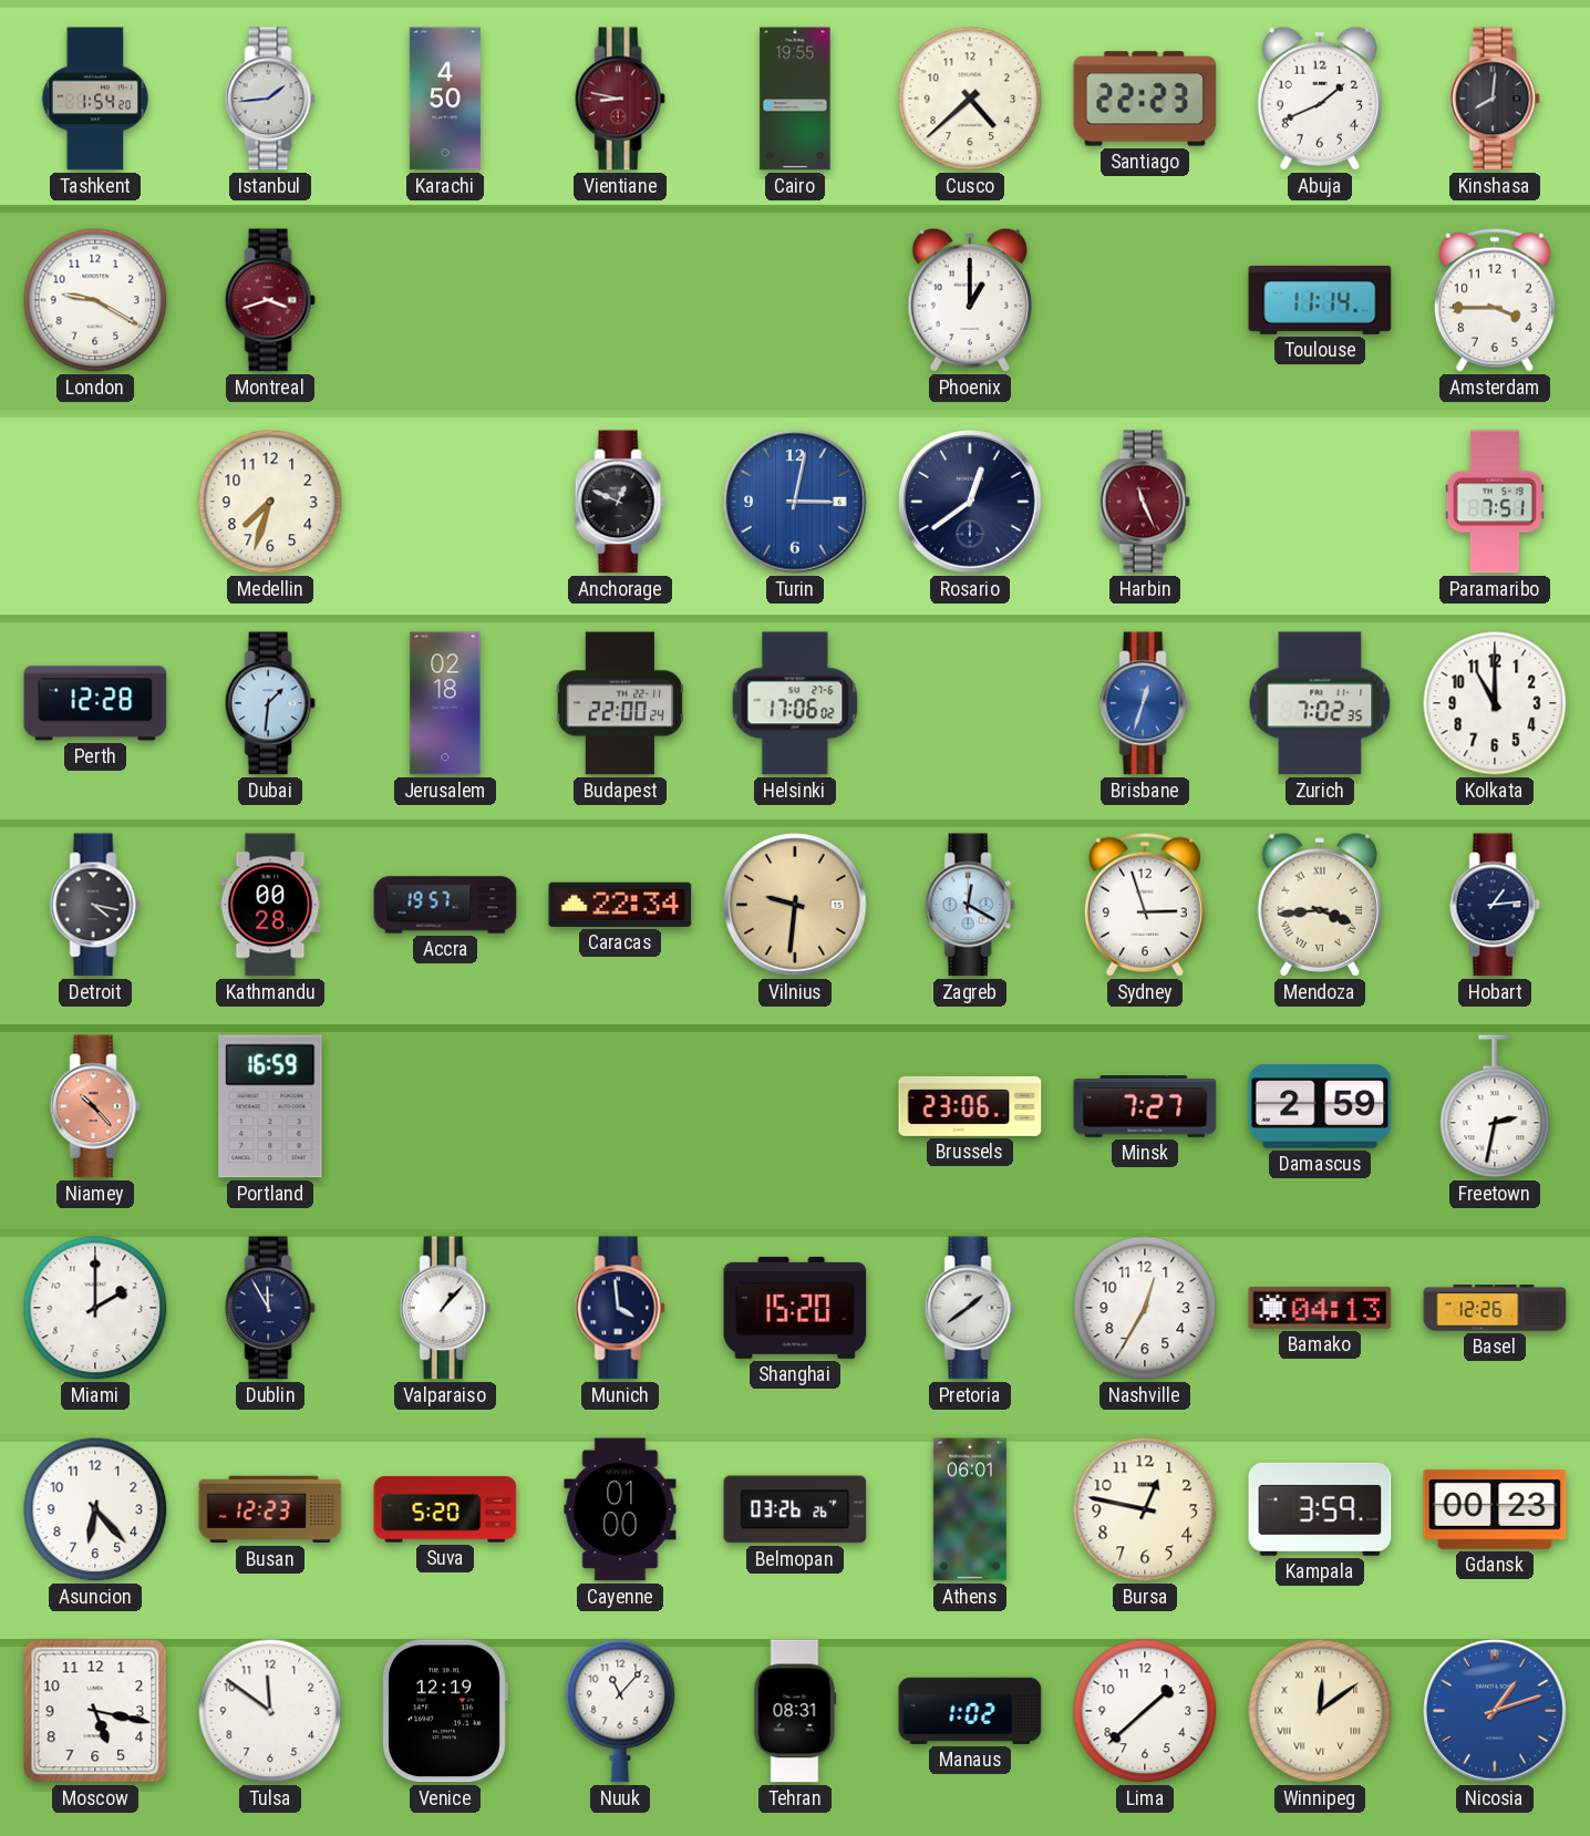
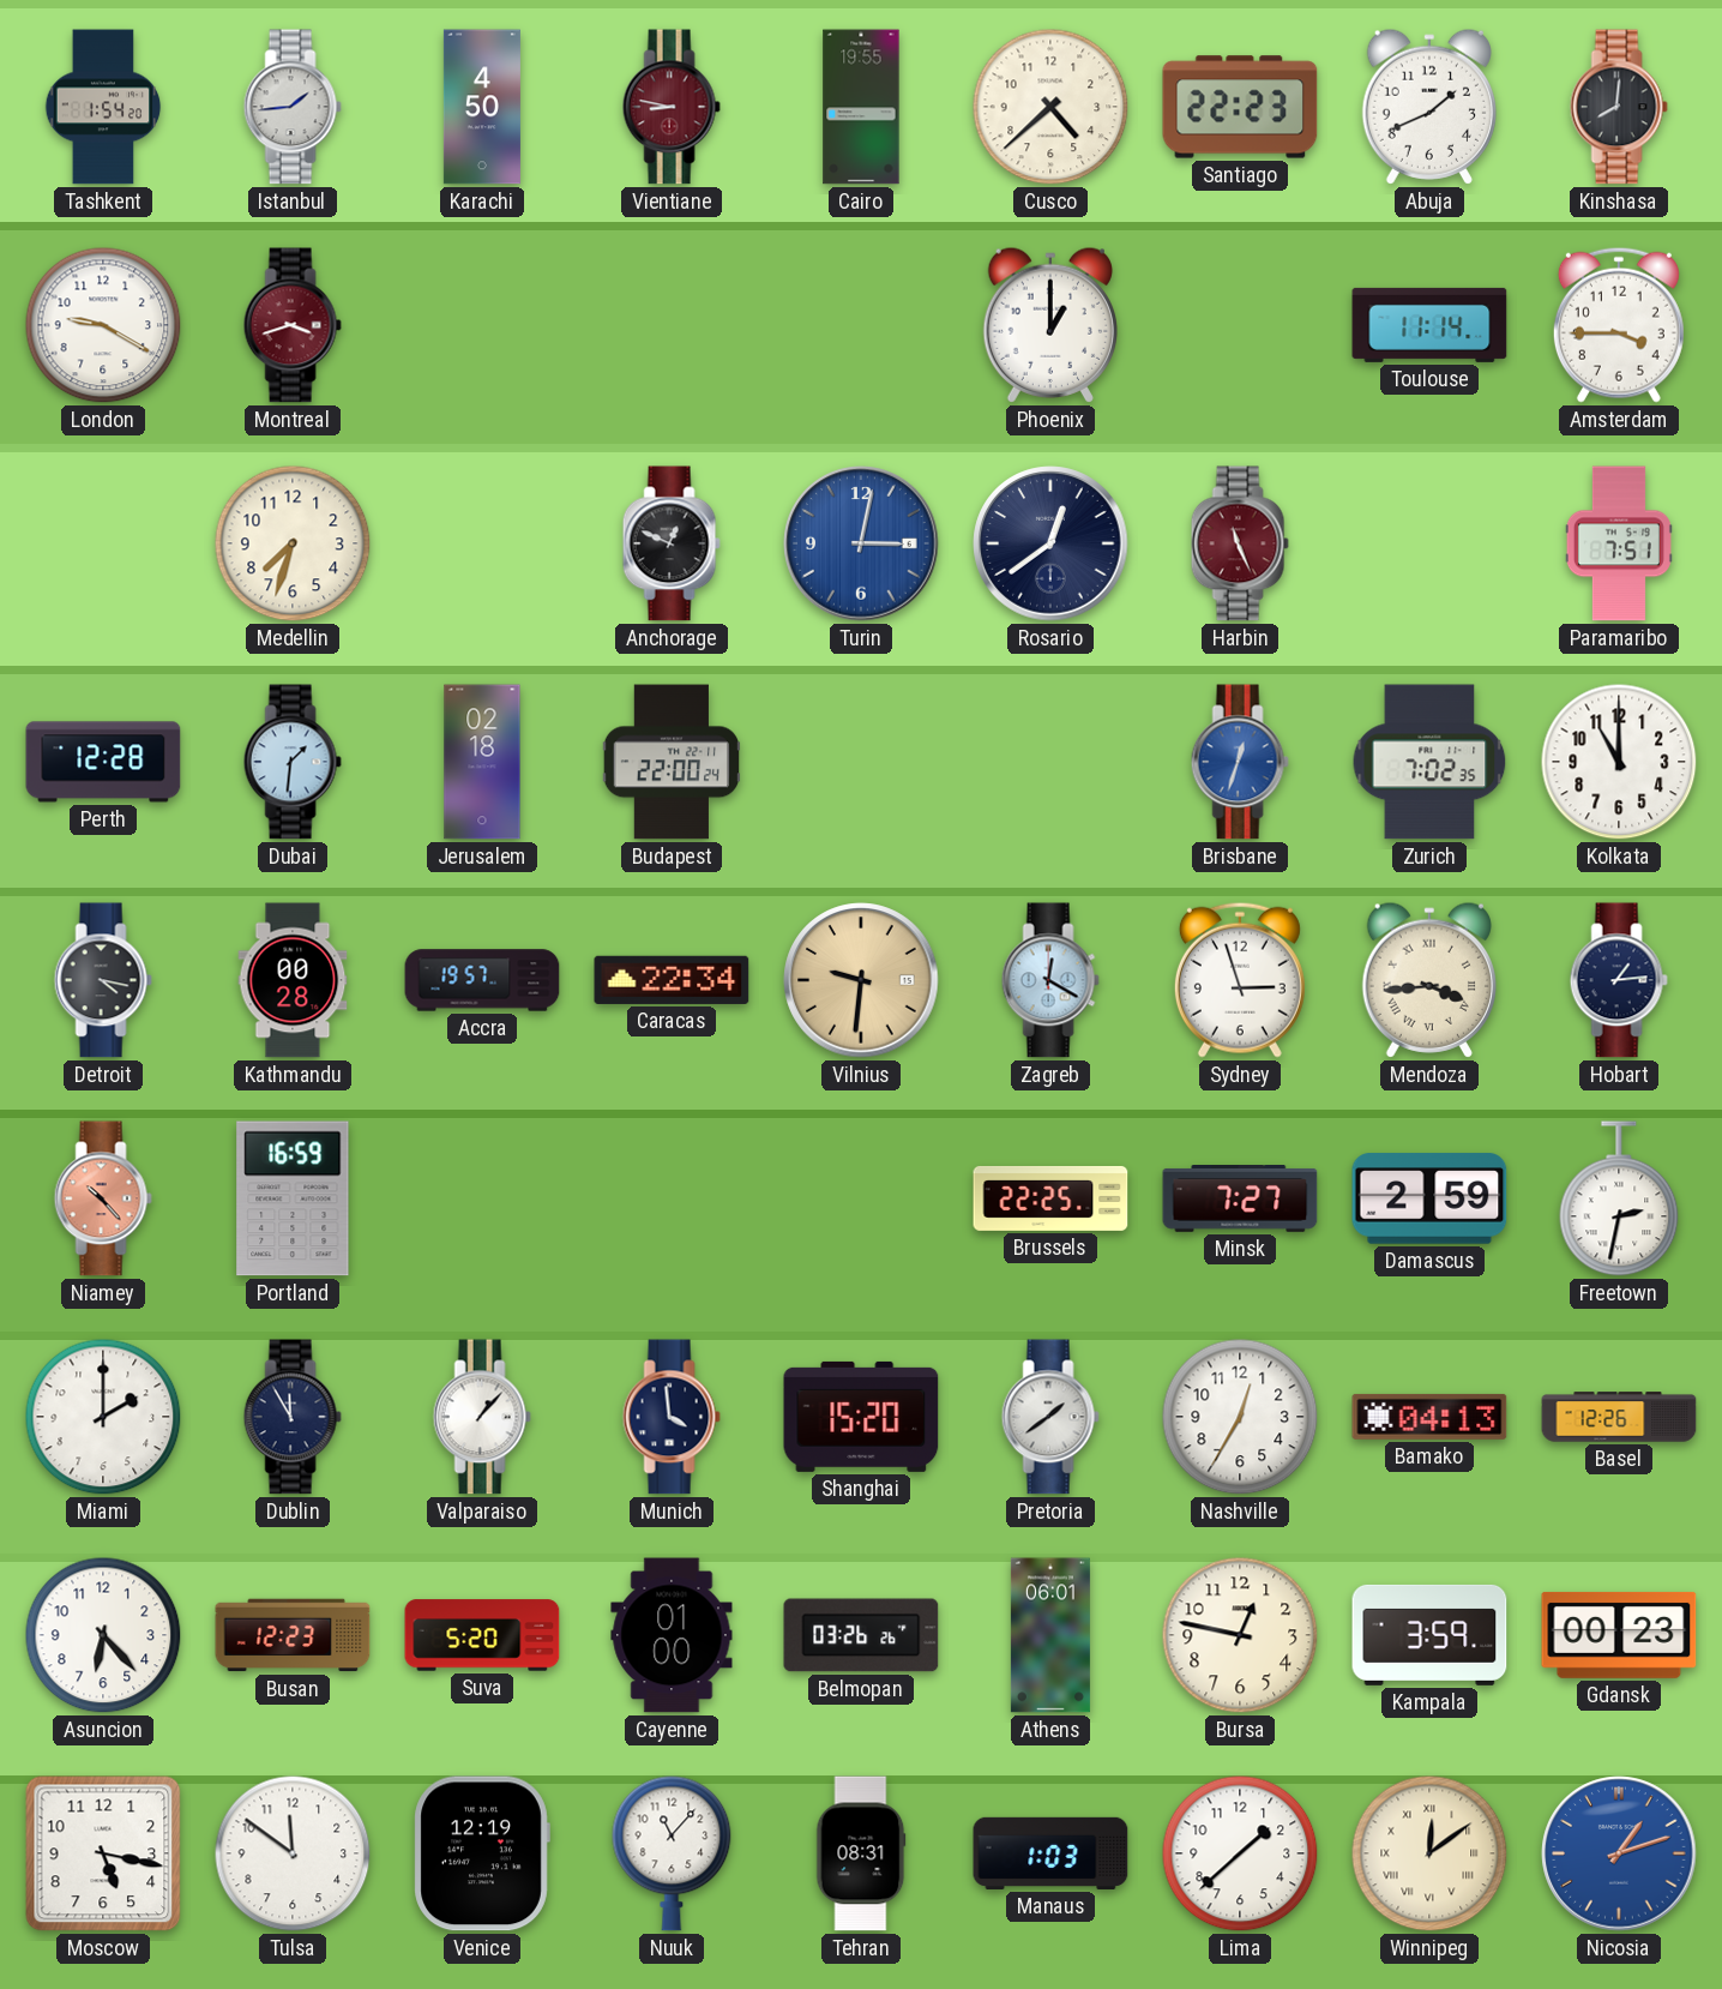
Helsinki: 17:06 -> none (795, 703)
Brussels: 23:06 -> 22:25 (1050, 1198)
Manaus: 1:02 -> 1:03 (1050, 1853)
